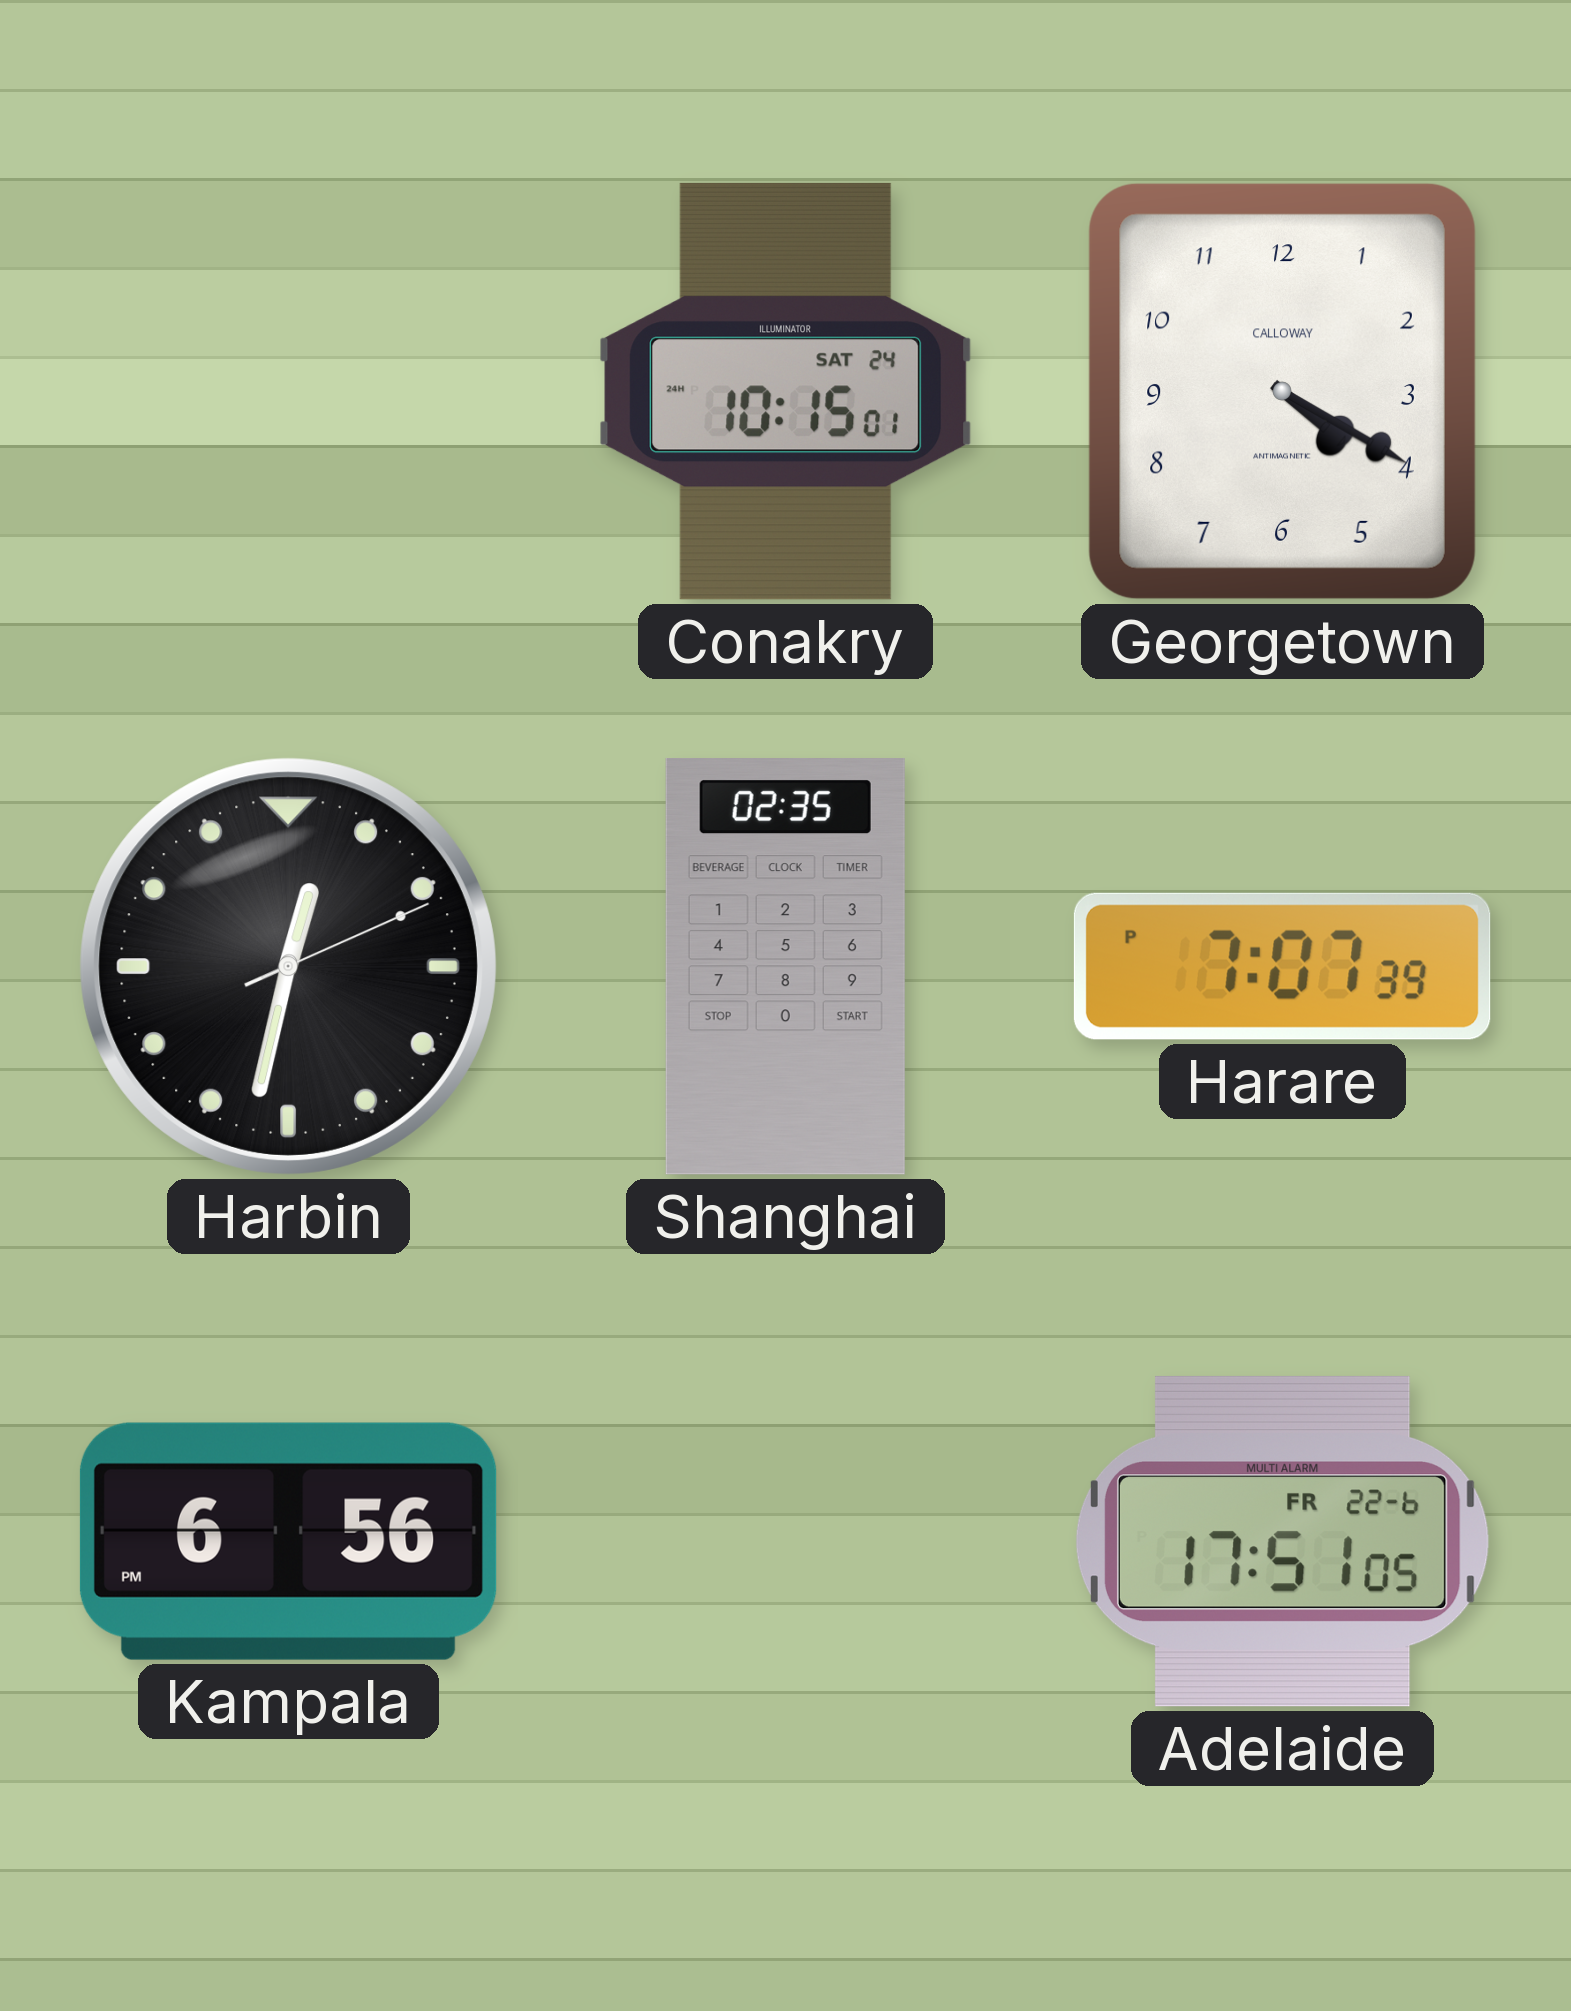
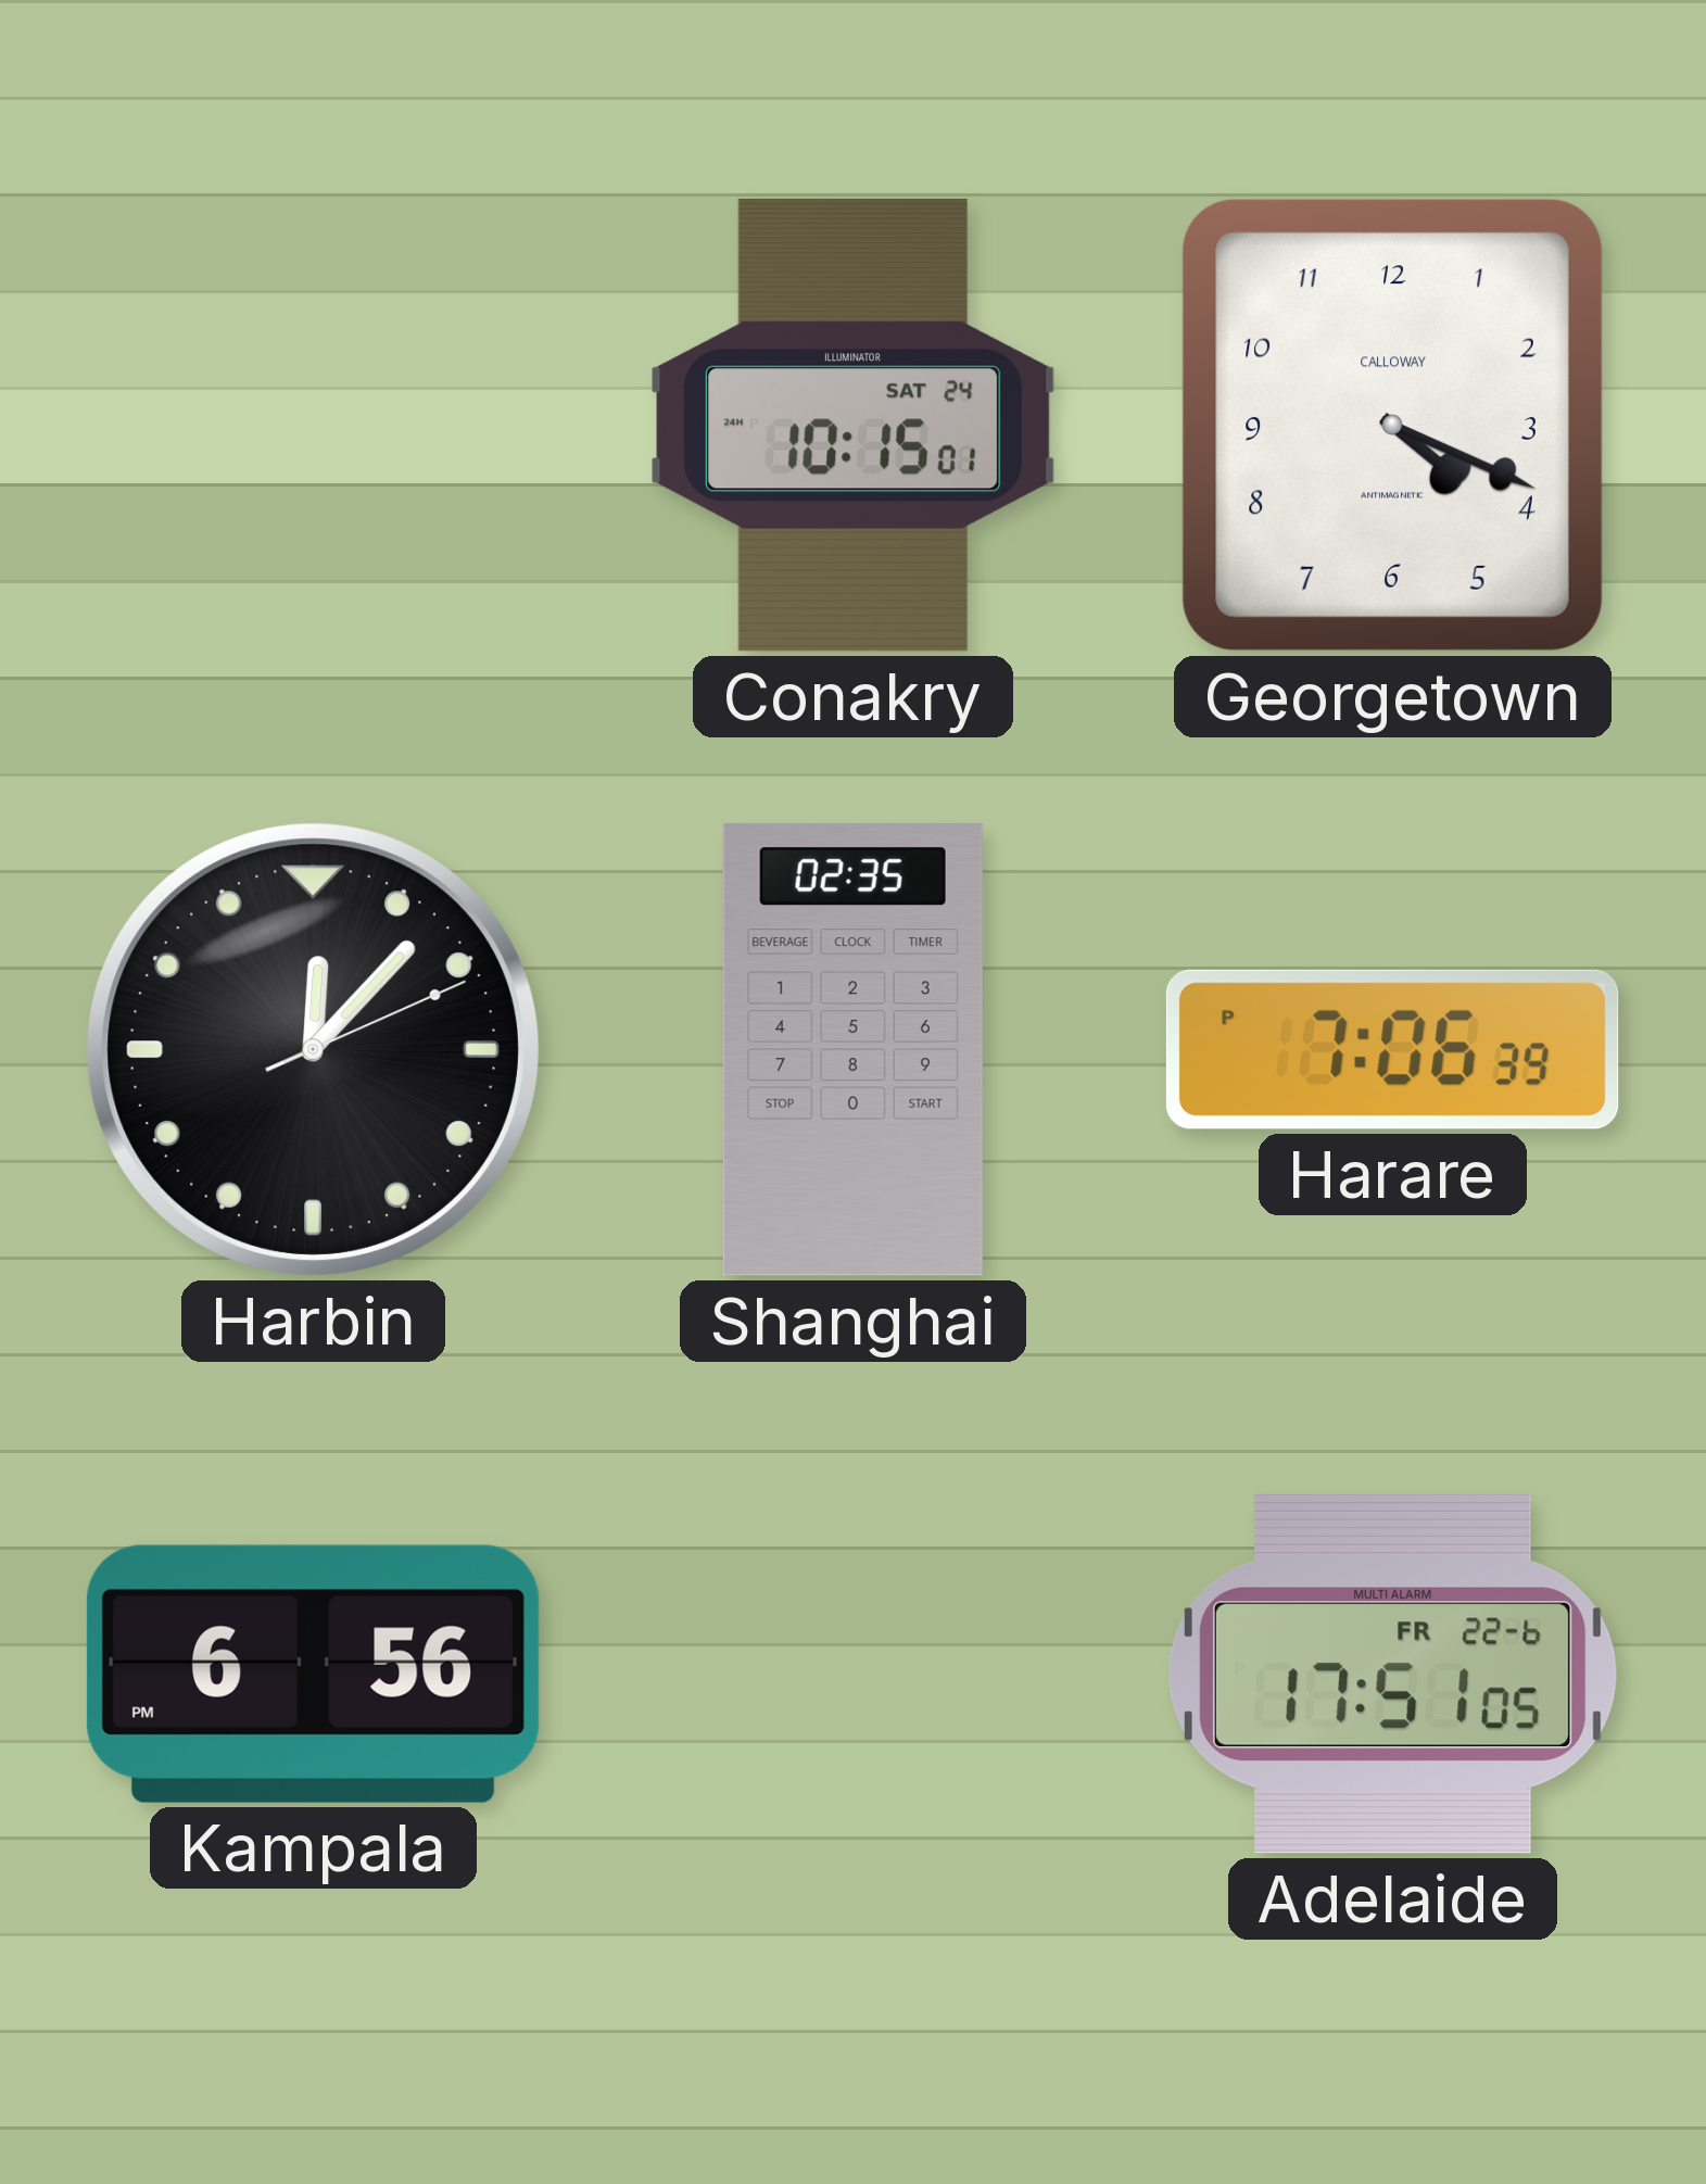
Georgetown: 4:20 -> 4:19 (1392, 425)
Harbin: 12:32 -> 12:07 (313, 1049)
Harare: 7:07 -> 7:06 (1392, 1049)
